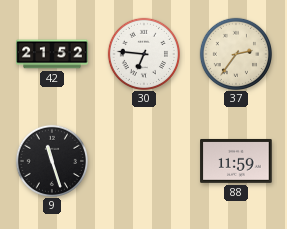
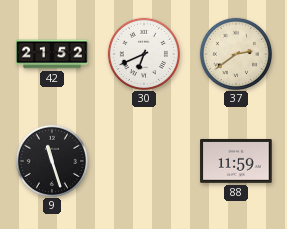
30: 6:46 -> 6:41 (143, 53)
37: 2:36 -> 2:39 (235, 53)
